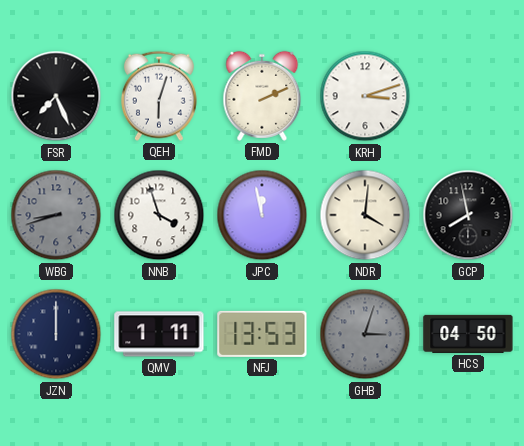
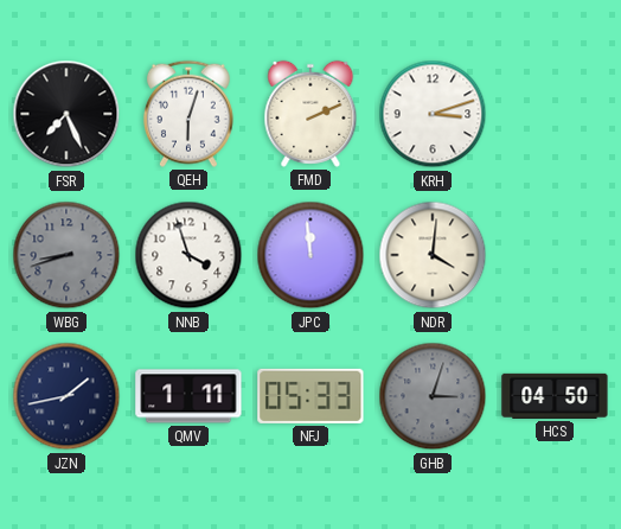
JPC: 11:58 -> 11:59 (310, 255)
GCP: 7:58 -> none (468, 215)
JZN: 12:00 -> 1:43 (66, 396)
NFJ: 13:53 -> 05:33 (310, 396)
